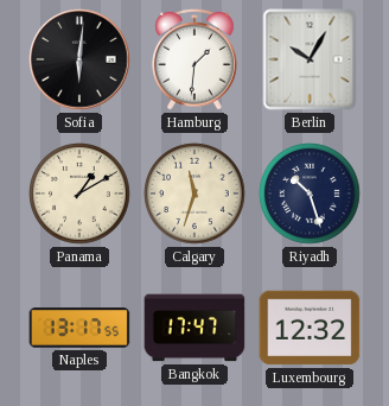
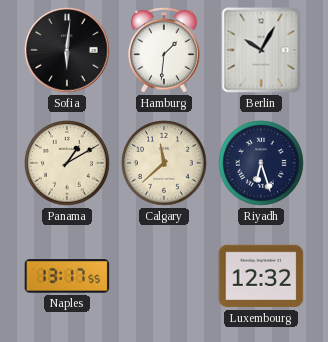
Calgary: 11:33 -> 11:38 (164, 163)
Riyadh: 10:27 -> 6:27 (261, 163)
Bangkok: 17:47 -> none (194, 328)
